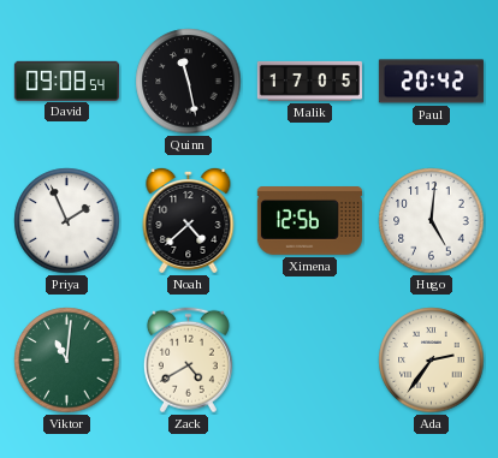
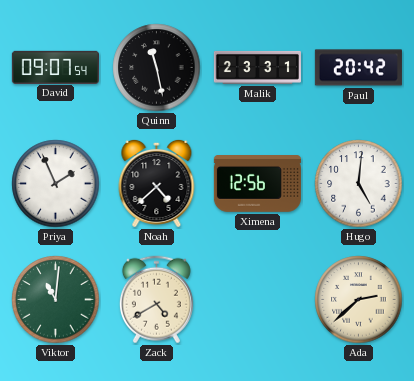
David: 09:08 -> 09:07 (55, 67)
Malik: 17:05 -> 23:31 (257, 67)
Ada: 2:36 -> 2:38 (359, 300)
